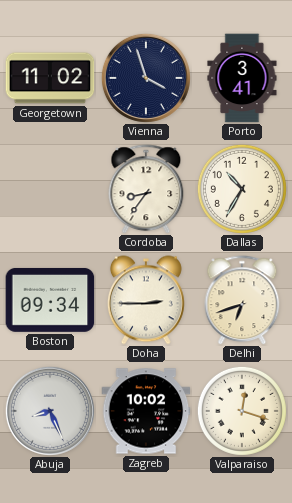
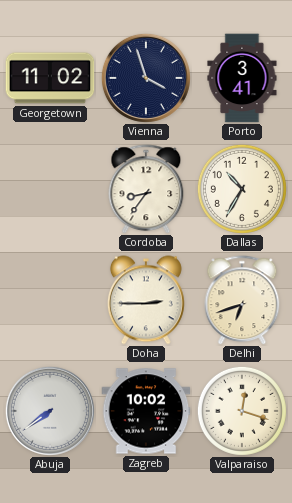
Boston: 09:34 -> none (50, 300)
Abuja: 8:26 -> 7:39 (50, 411)
